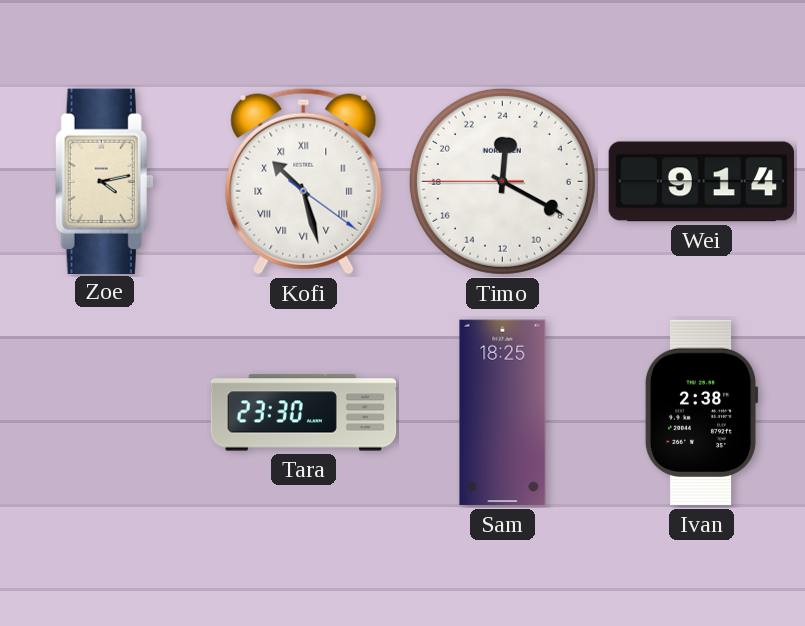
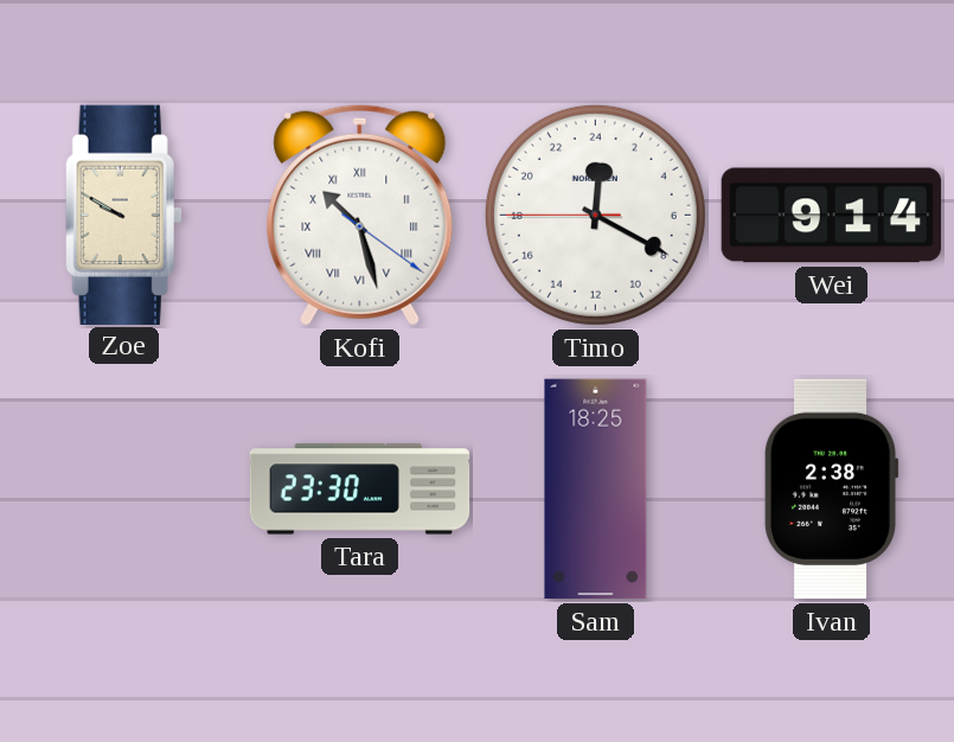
Zoe: 4:13 -> 9:50 (123, 215)
